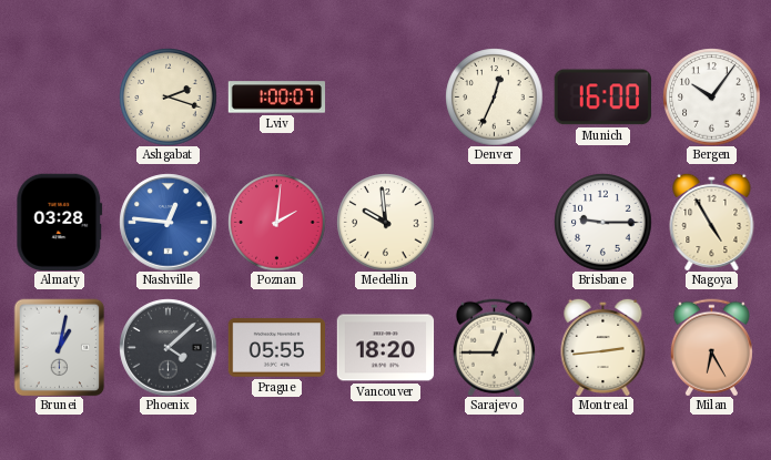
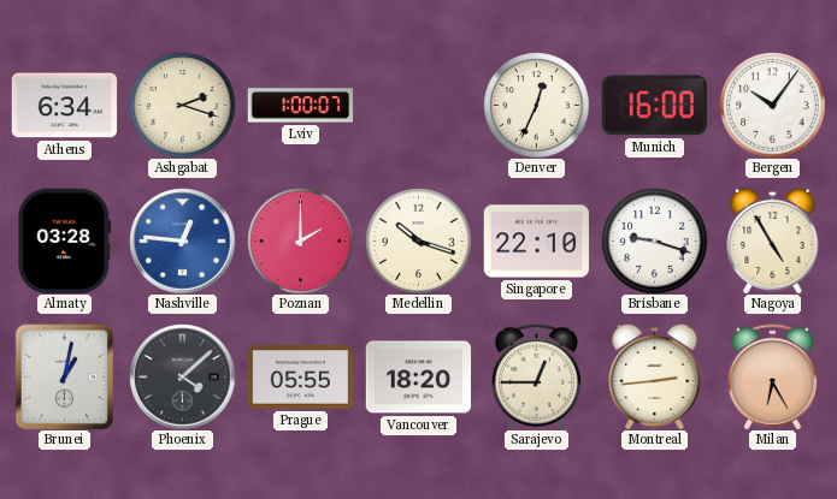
Athens: none -> 6:34 (64, 106)
Poznan: 2:01 -> 2:00 (300, 240)
Medellin: 9:59 -> 10:18 (418, 240)
Singapore: none -> 22:10 (536, 242)
Brisbane: 9:15 -> 9:18 (654, 240)
